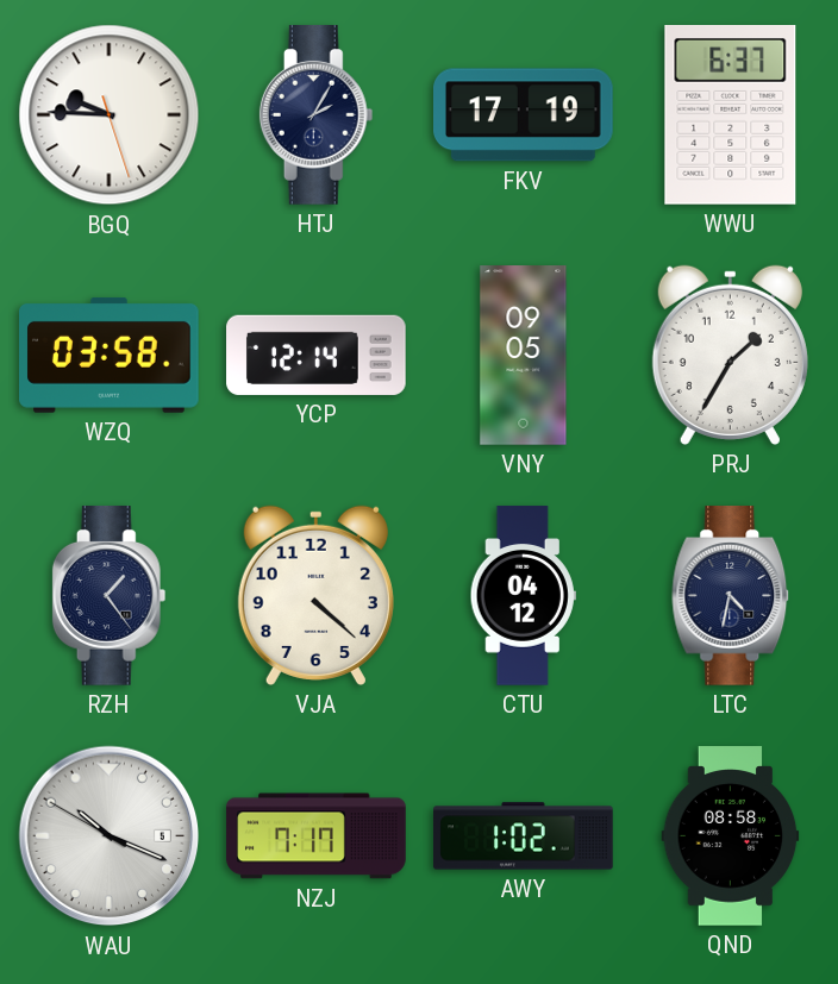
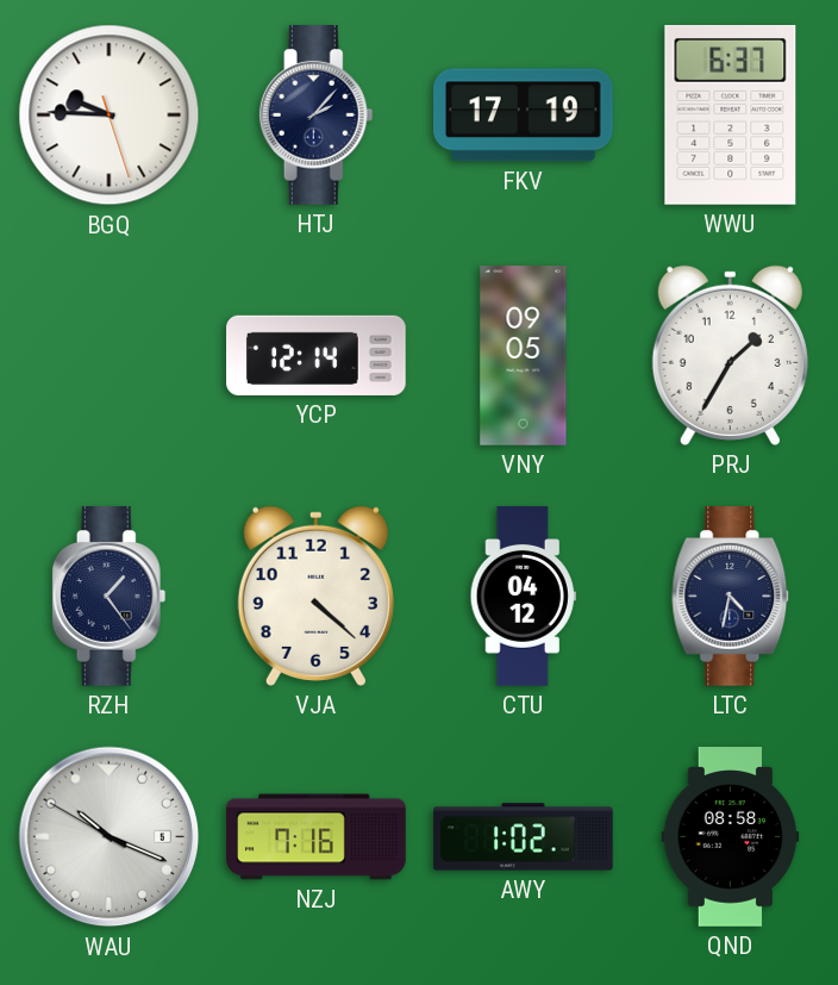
HTJ: 2:05 -> 2:07 (317, 116)
WZQ: 03:58 -> none (110, 355)
NZJ: 7:17 -> 7:16 (317, 837)
